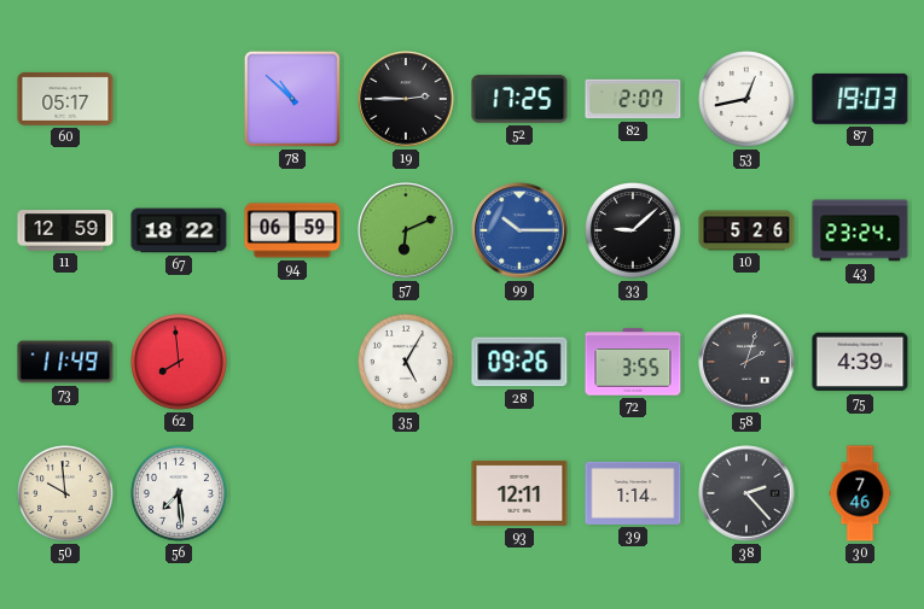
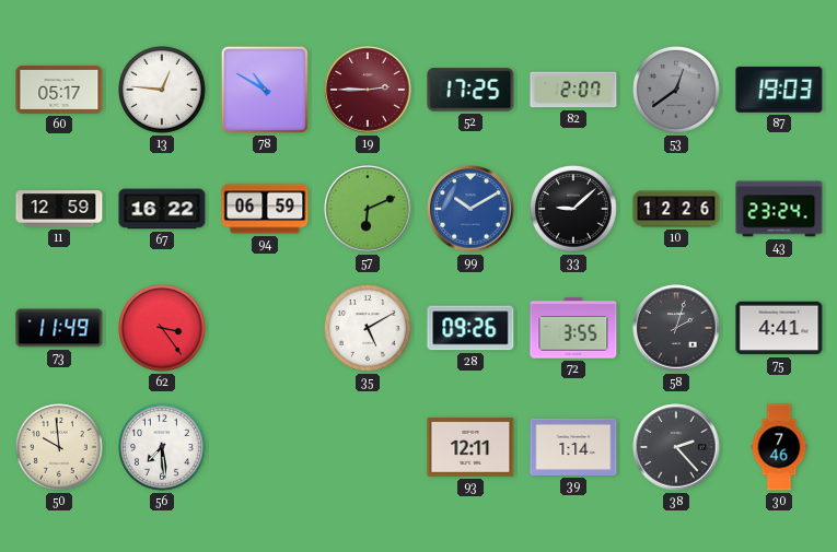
13: none -> 12:46 (163, 91)
78: 10:52 -> 10:50 (265, 90)
19 dial: black -> burgundy (368, 90)
53: 12:43 -> 12:39 (677, 91)
53 dial: white -> grey (677, 91)
67: 18:22 -> 16:22 (162, 209)
99: 10:15 -> 10:10 (470, 209)
10: 5:26 -> 12:26 (676, 209)
62: 7:59 -> 3:24 (163, 329)
35: 5:05 -> 5:10 (369, 329)
75: 4:39 -> 4:41 (779, 328)
